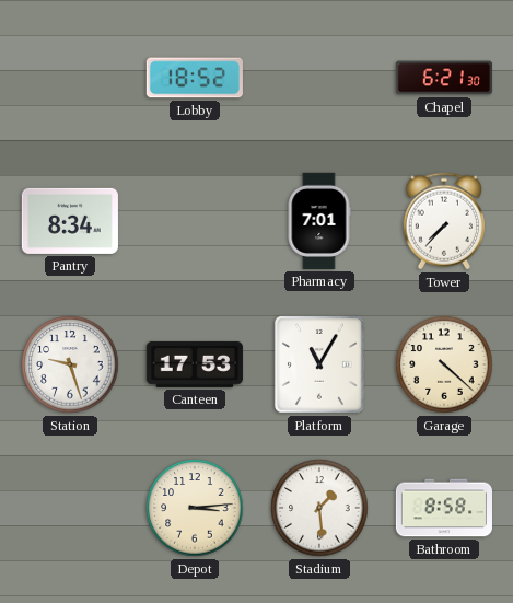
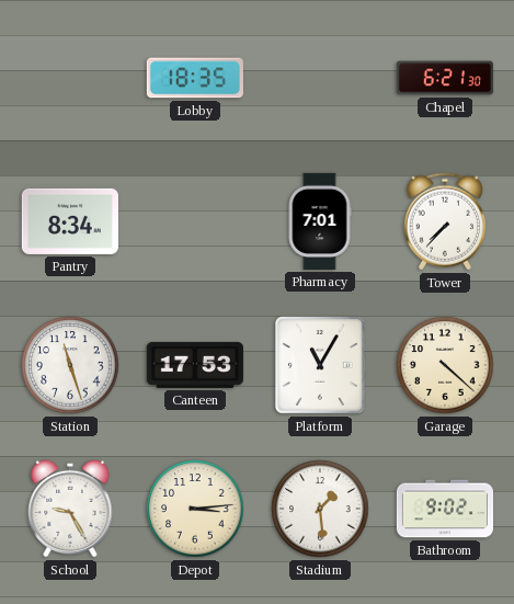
Lobby: 18:52 -> 18:35 (195, 78)
Station: 9:27 -> 11:27 (70, 365)
School: none -> 9:25 (70, 509)
Bathroom: 8:58 -> 9:02 (444, 509)
